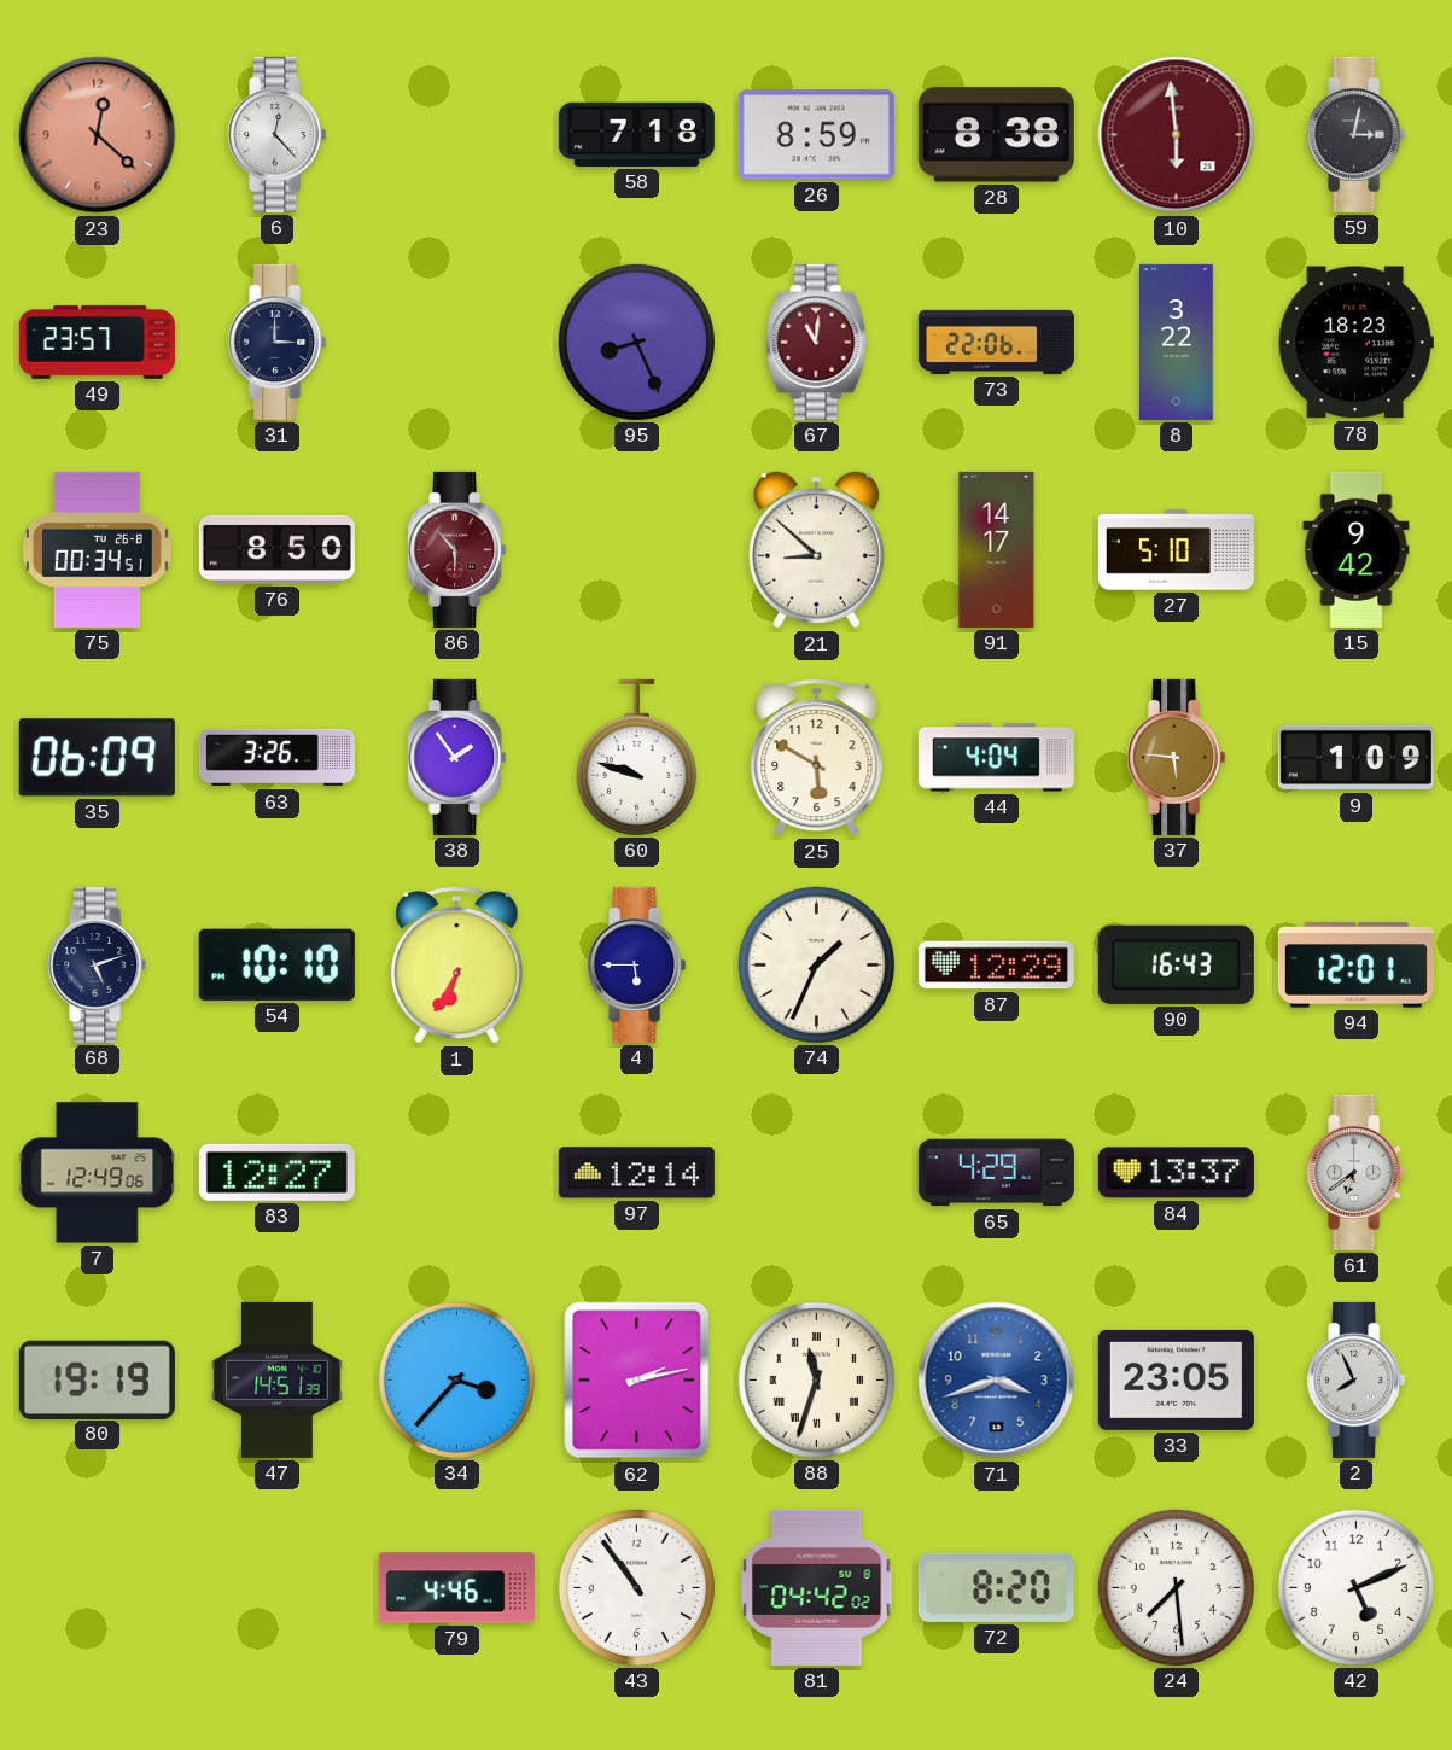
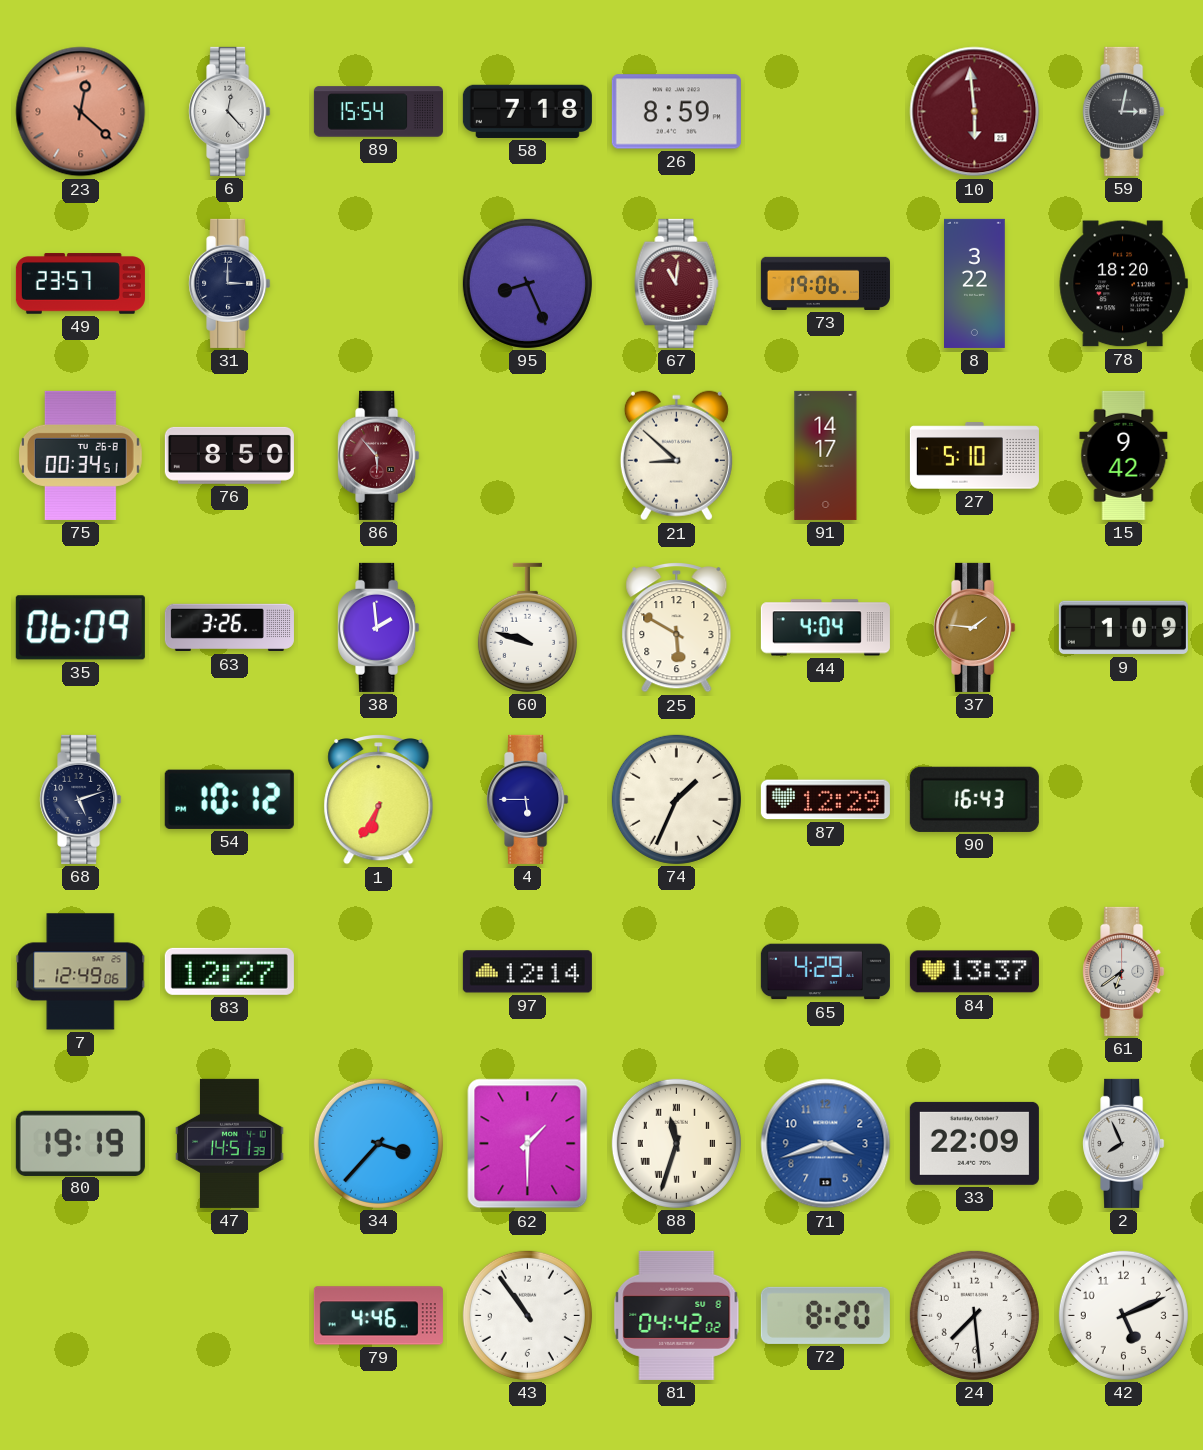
89: none -> 15:54 (378, 112)
28: 8:38 -> none (996, 135)
73: 22:06 -> 19:06 (825, 283)
78: 18:23 -> 18:20 (1123, 284)
38: 1:54 -> 1:59 (379, 627)
37: 5:46 -> 1:46 (975, 627)
54: 10:10 -> 10:12 (229, 799)
94: 12:01 -> none (1355, 966)
62: 2:13 -> 1:30 (528, 1144)
33: 23:05 -> 22:09 (974, 1143)
